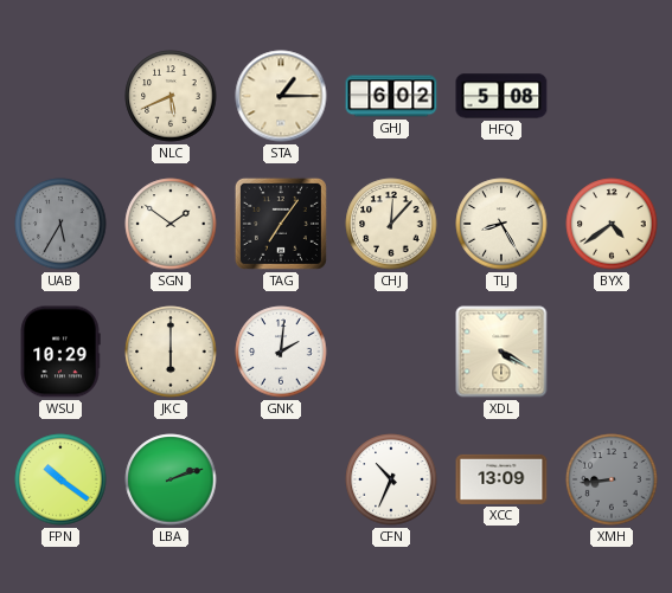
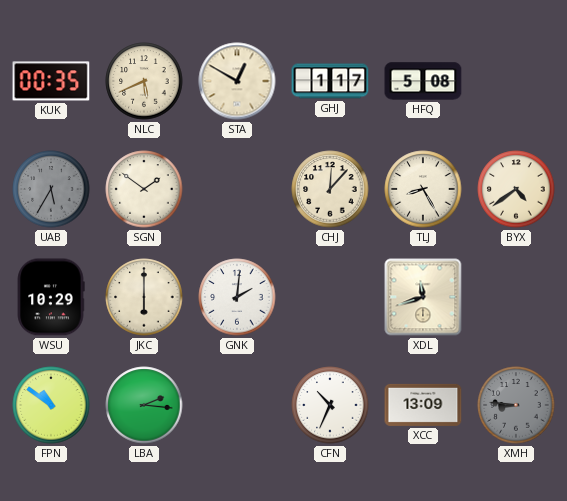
KUK: none -> 00:35 (51, 81)
STA: 1:15 -> 12:50 (237, 81)
GHJ: 6:02 -> 1:17 (330, 81)
TAG: 7:06 -> none (281, 224)
XDL: 4:20 -> 11:42 (423, 297)
FPN: 10:21 -> 10:51 (51, 405)
LBA: 2:12 -> 2:16 (144, 405)
XMH: 8:44 -> 8:46 (516, 405)
